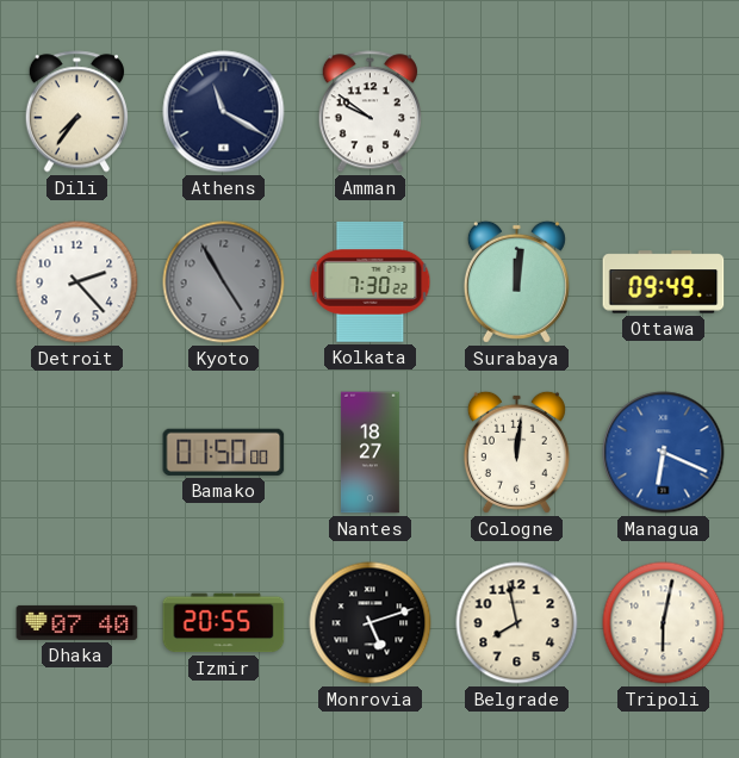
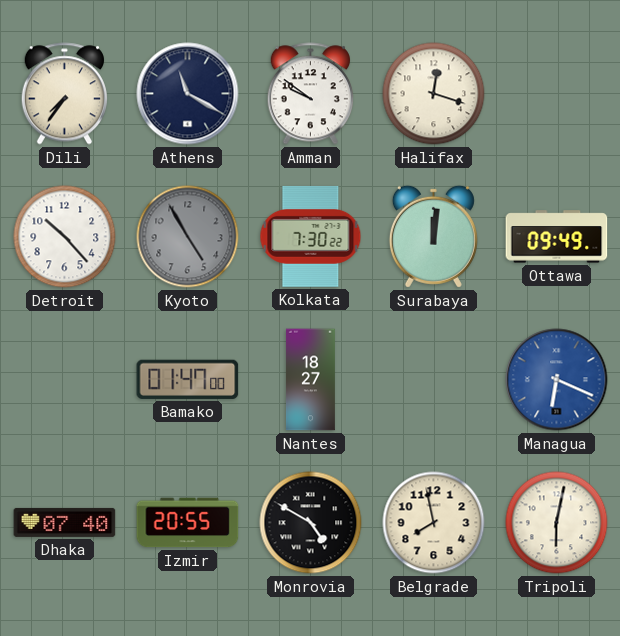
Halifax: none -> 12:18 (434, 94)
Detroit: 2:23 -> 10:23 (65, 237)
Bamako: 01:50 -> 01:47 (188, 379)
Cologne: 12:01 -> none (516, 452)
Monrovia: 5:12 -> 4:50 (311, 523)
